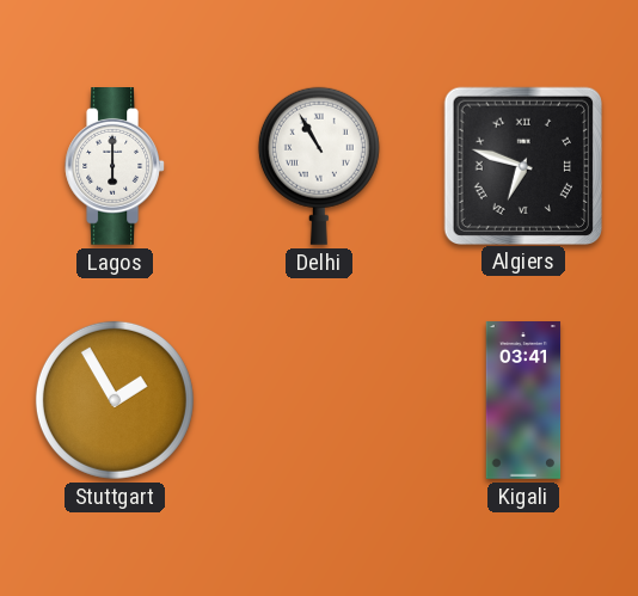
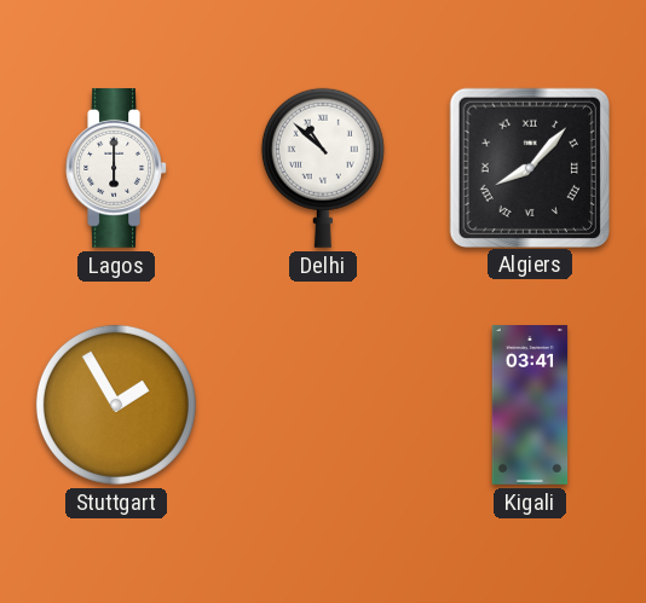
Delhi: 10:55 -> 10:52 (323, 168)
Algiers: 6:48 -> 8:07 (529, 167)
